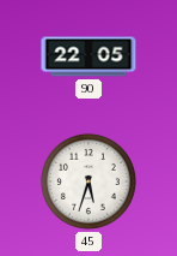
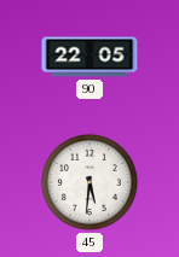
45: 5:33 -> 5:31 (89, 182)
